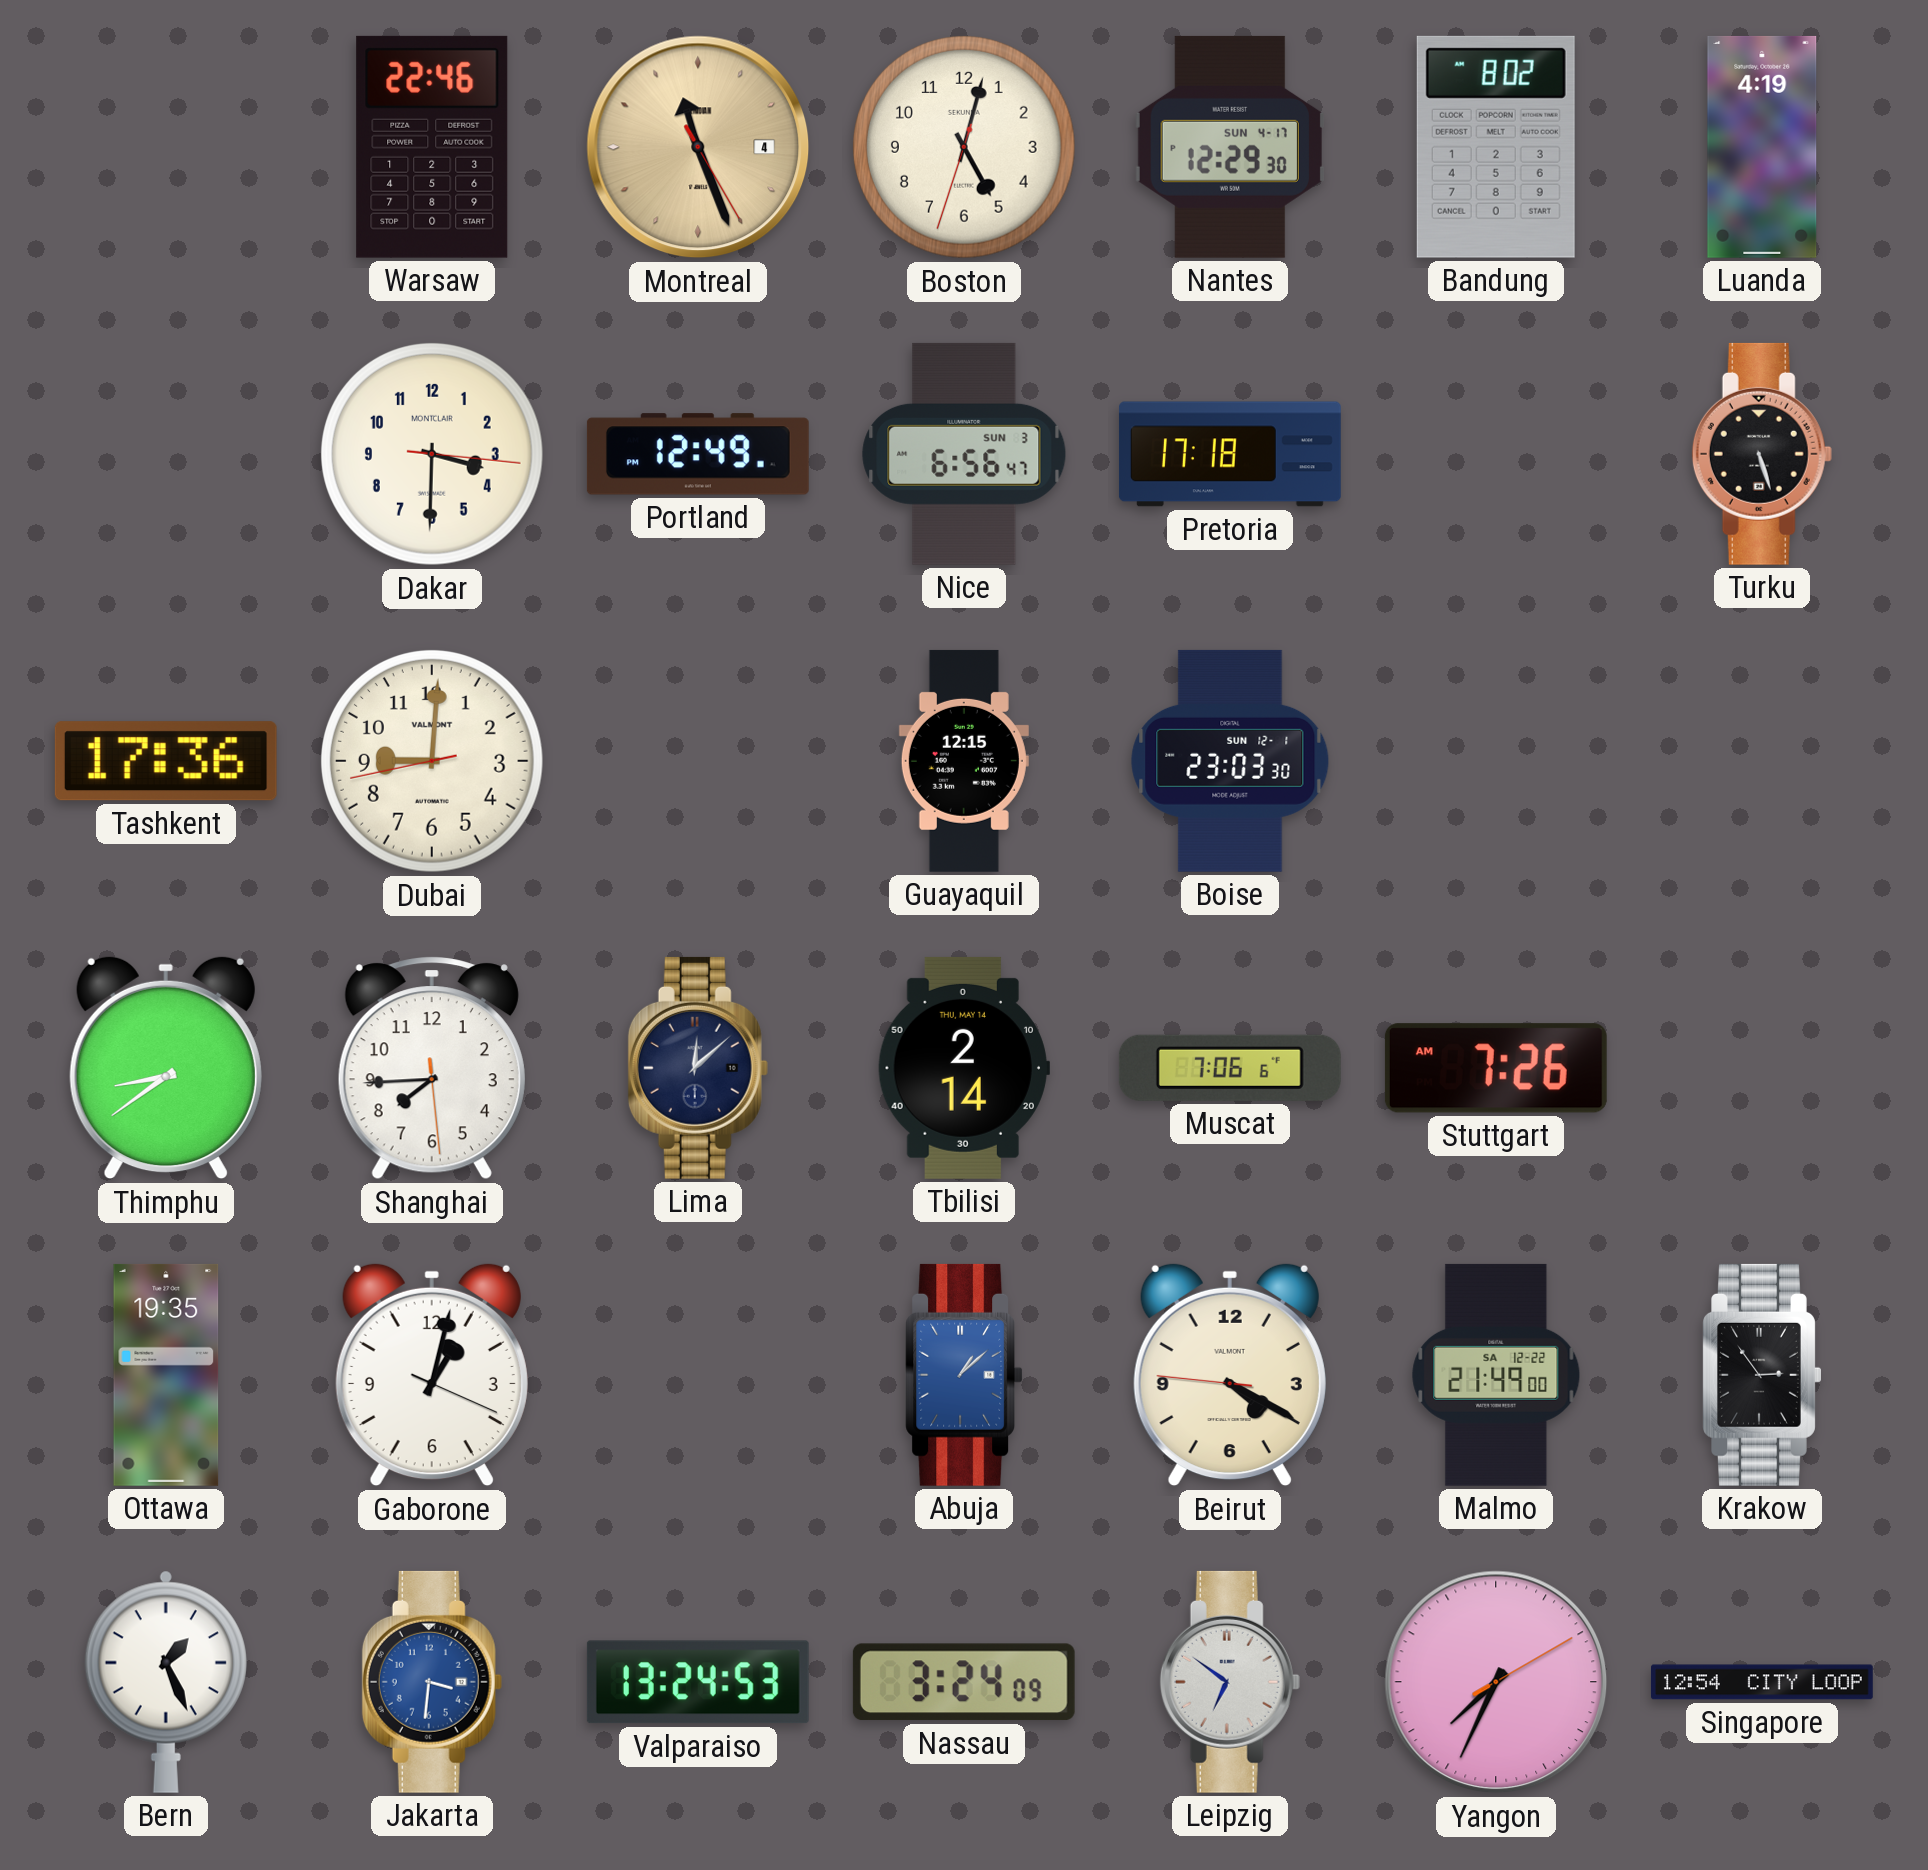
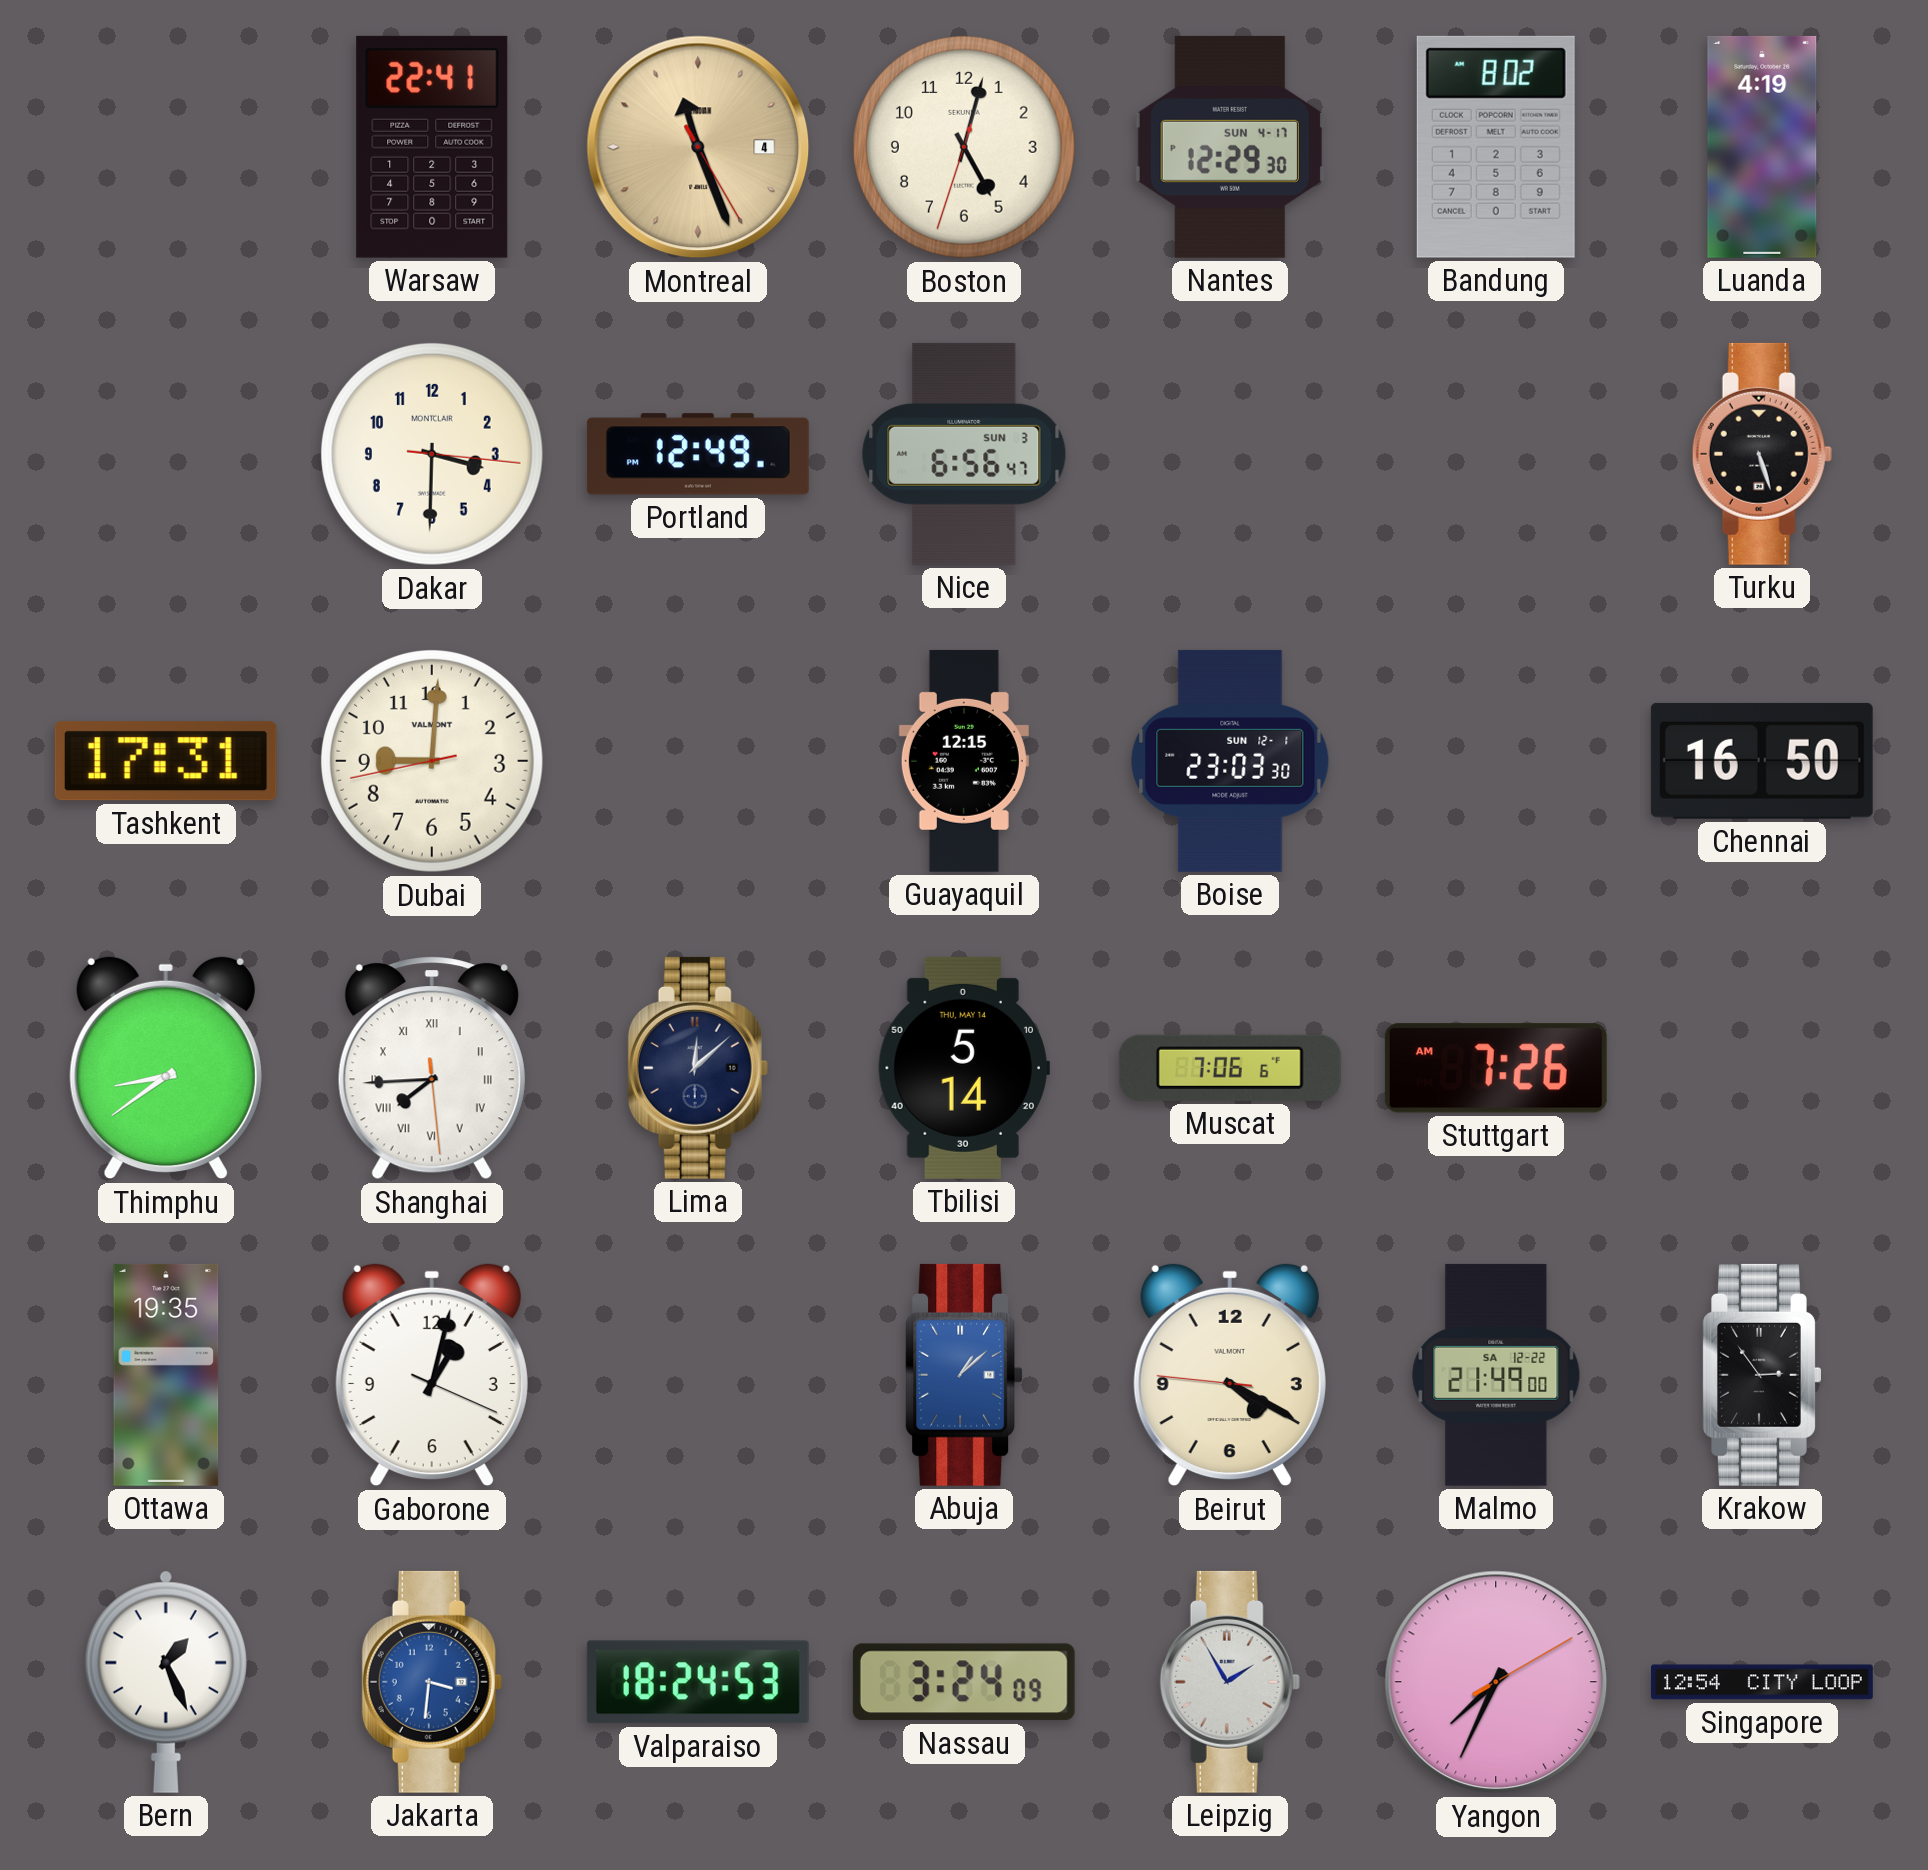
Warsaw: 22:46 -> 22:41 (432, 147)
Pretoria: 17:18 -> none (1230, 454)
Tashkent: 17:36 -> 17:31 (166, 761)
Chennai: none -> 16:50 (1762, 761)
Shanghai numerals: Arabic -> Roman (432, 1068)
Tbilisi: 2:14 -> 5:14 (964, 1068)
Valparaiso: 13:24 -> 18:24 (698, 1682)
Leipzig: 6:51 -> 1:55 (1230, 1682)
